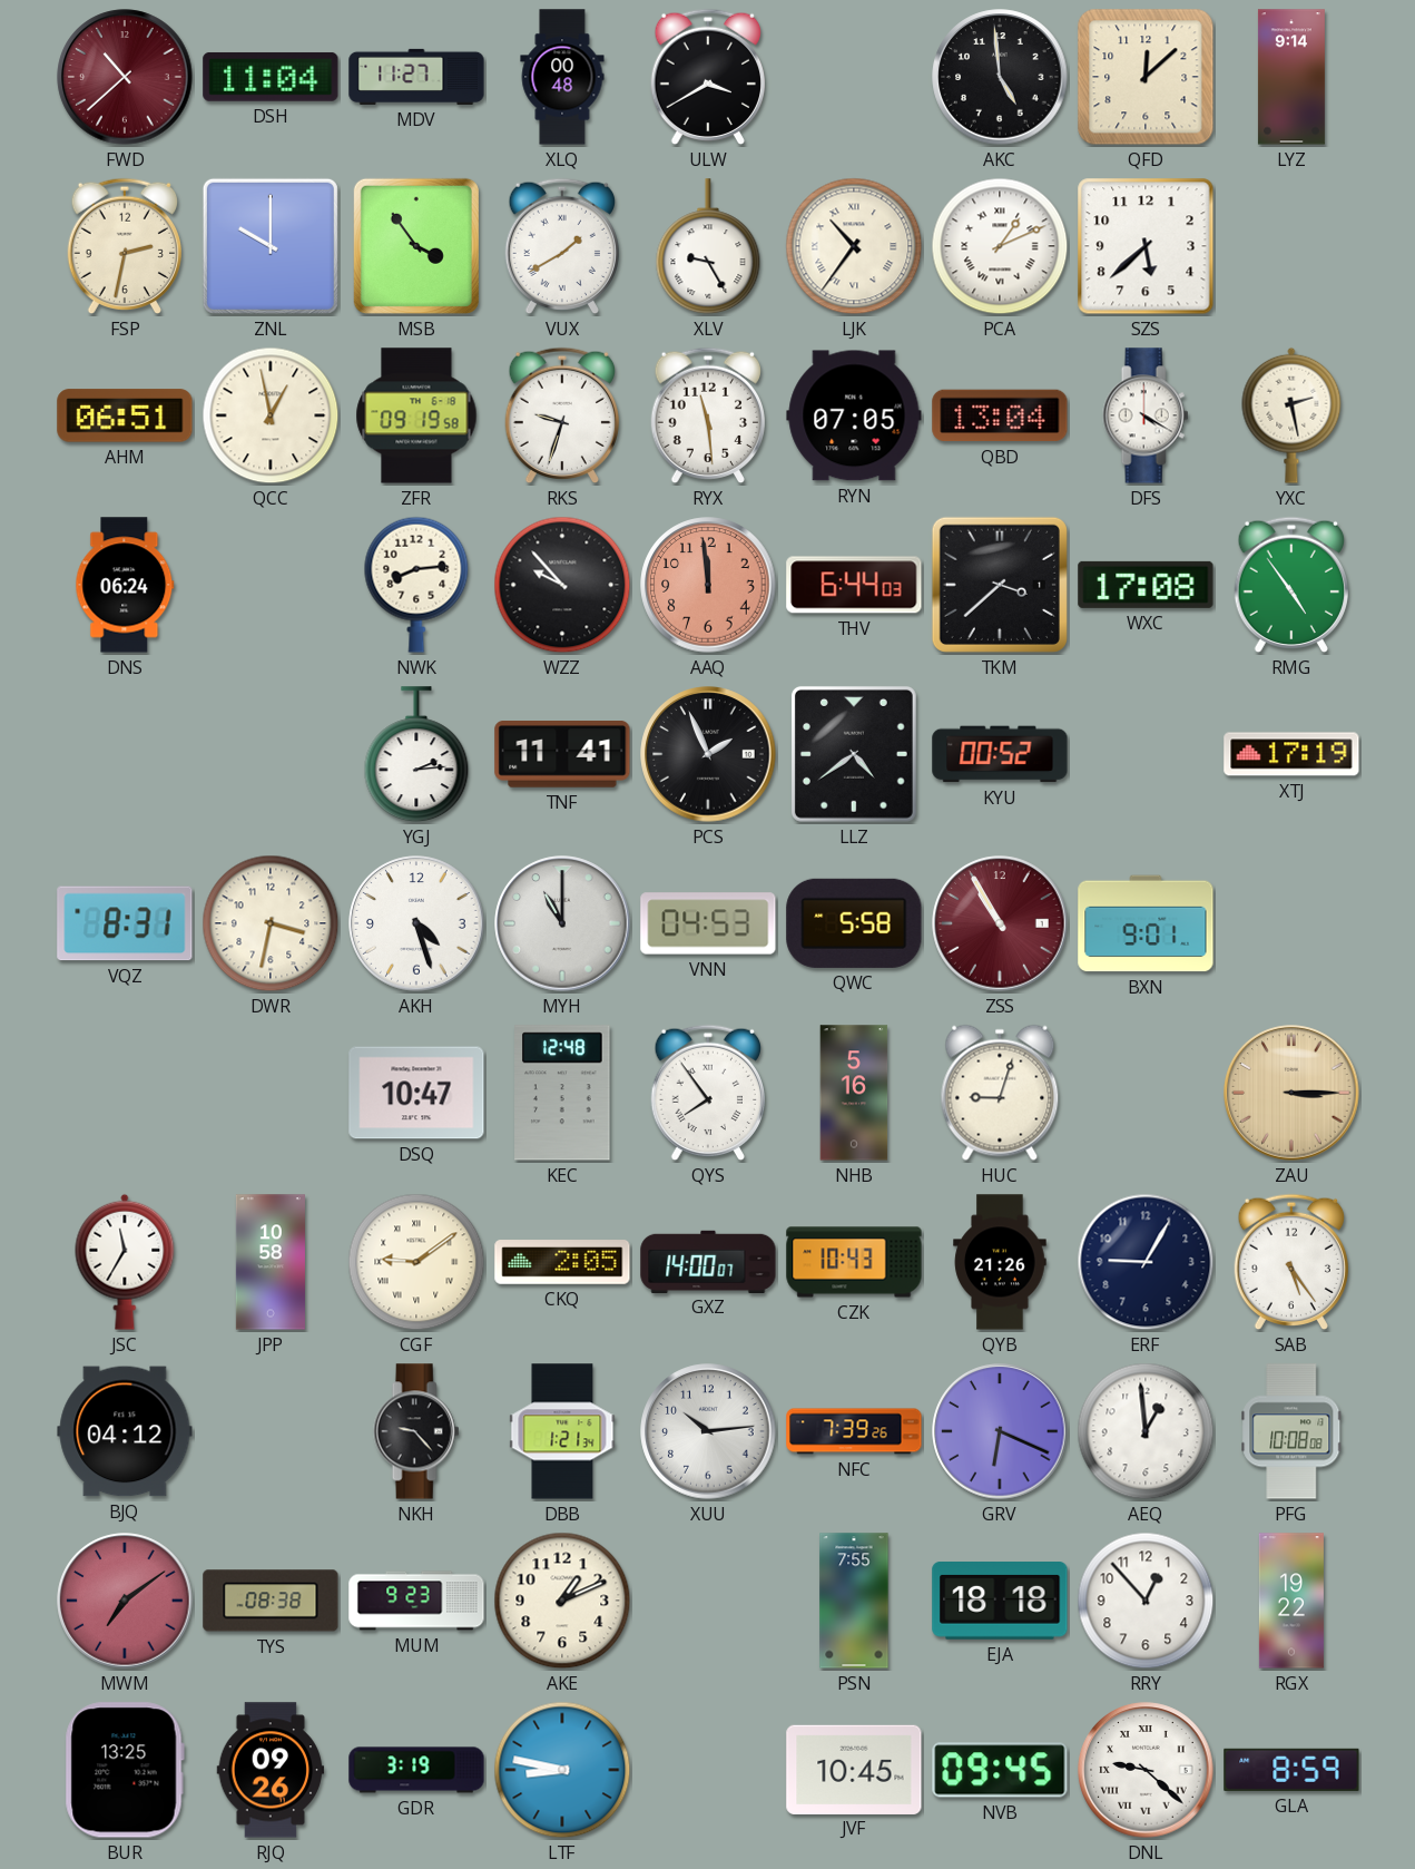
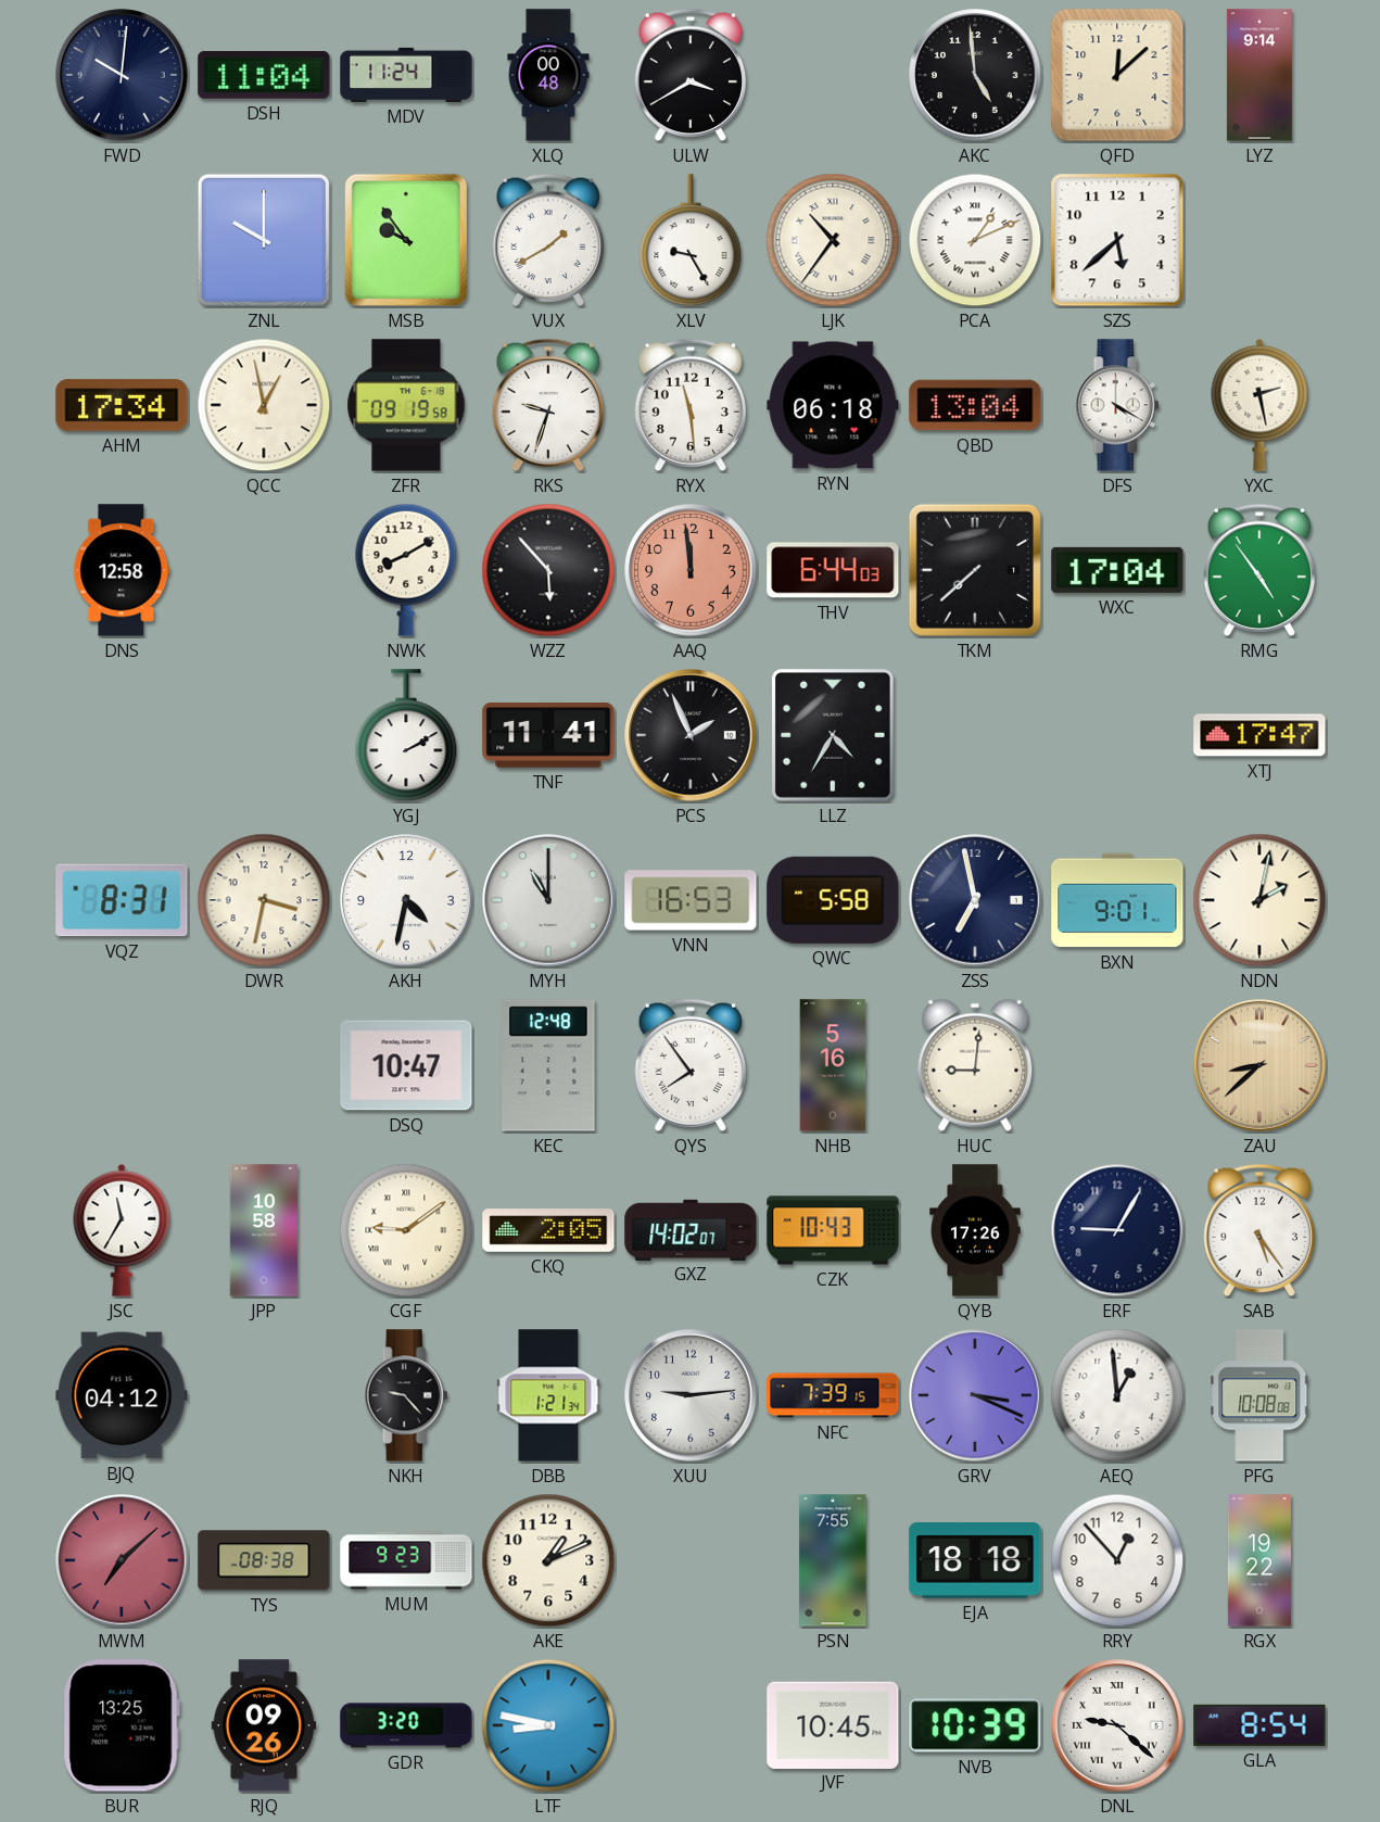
FWD: 10:38 -> 10:01 (122, 75)
FWD dial: burgundy -> navy (122, 75)
MDV: 11:27 -> 11:24 (406, 75)
FSP: 2:32 -> none (124, 246)
MSB: 3:54 -> 9:54 (406, 240)
AHM: 06:51 -> 17:34 (122, 405)
RYN: 07:05 -> 06:18 (833, 405)
DNS: 06:24 -> 12:58 (122, 570)
NWK: 8:14 -> 8:10 (406, 570)
WZZ: 9:53 -> 5:53 (548, 570)
TKM: 3:38 -> 7:38 (975, 570)
WXC: 17:08 -> 17:04 (1117, 570)
YGJ: 2:14 -> 2:10 (406, 736)
LLZ: 4:39 -> 4:35 (833, 735)
KYU: 00:52 -> none (1000, 754)
XTJ: 17:19 -> 17:47 (1259, 735)
AKH: 4:27 -> 4:32 (406, 900)
VNN: 04:53 -> 16:53 (691, 900)
ZSS: 10:55 -> 6:58 (975, 900)
ZSS dial: burgundy -> navy (975, 900)
NDN: none -> 2:02 (1259, 900)
HUC: 9:03 -> 9:01 (975, 1065)
ZAU: 3:15 -> 8:38 (1259, 1065)
GXZ: 14:00 -> 14:02 (691, 1229)
QYB: 21:26 -> 17:26 (975, 1230)
XUU: 10:14 -> 9:14 (691, 1395)
NFC: 7:39:26 -> 7:39:15 (833, 1395)
GRV: 6:19 -> 3:19 (975, 1395)
MWM: 7:09 -> 7:08 (122, 1560)
GDR: 3:19 -> 3:20 (406, 1725)
NVB: 09:45 -> 10:39 (975, 1725)
GLA: 8:59 -> 8:54 (1259, 1725)
